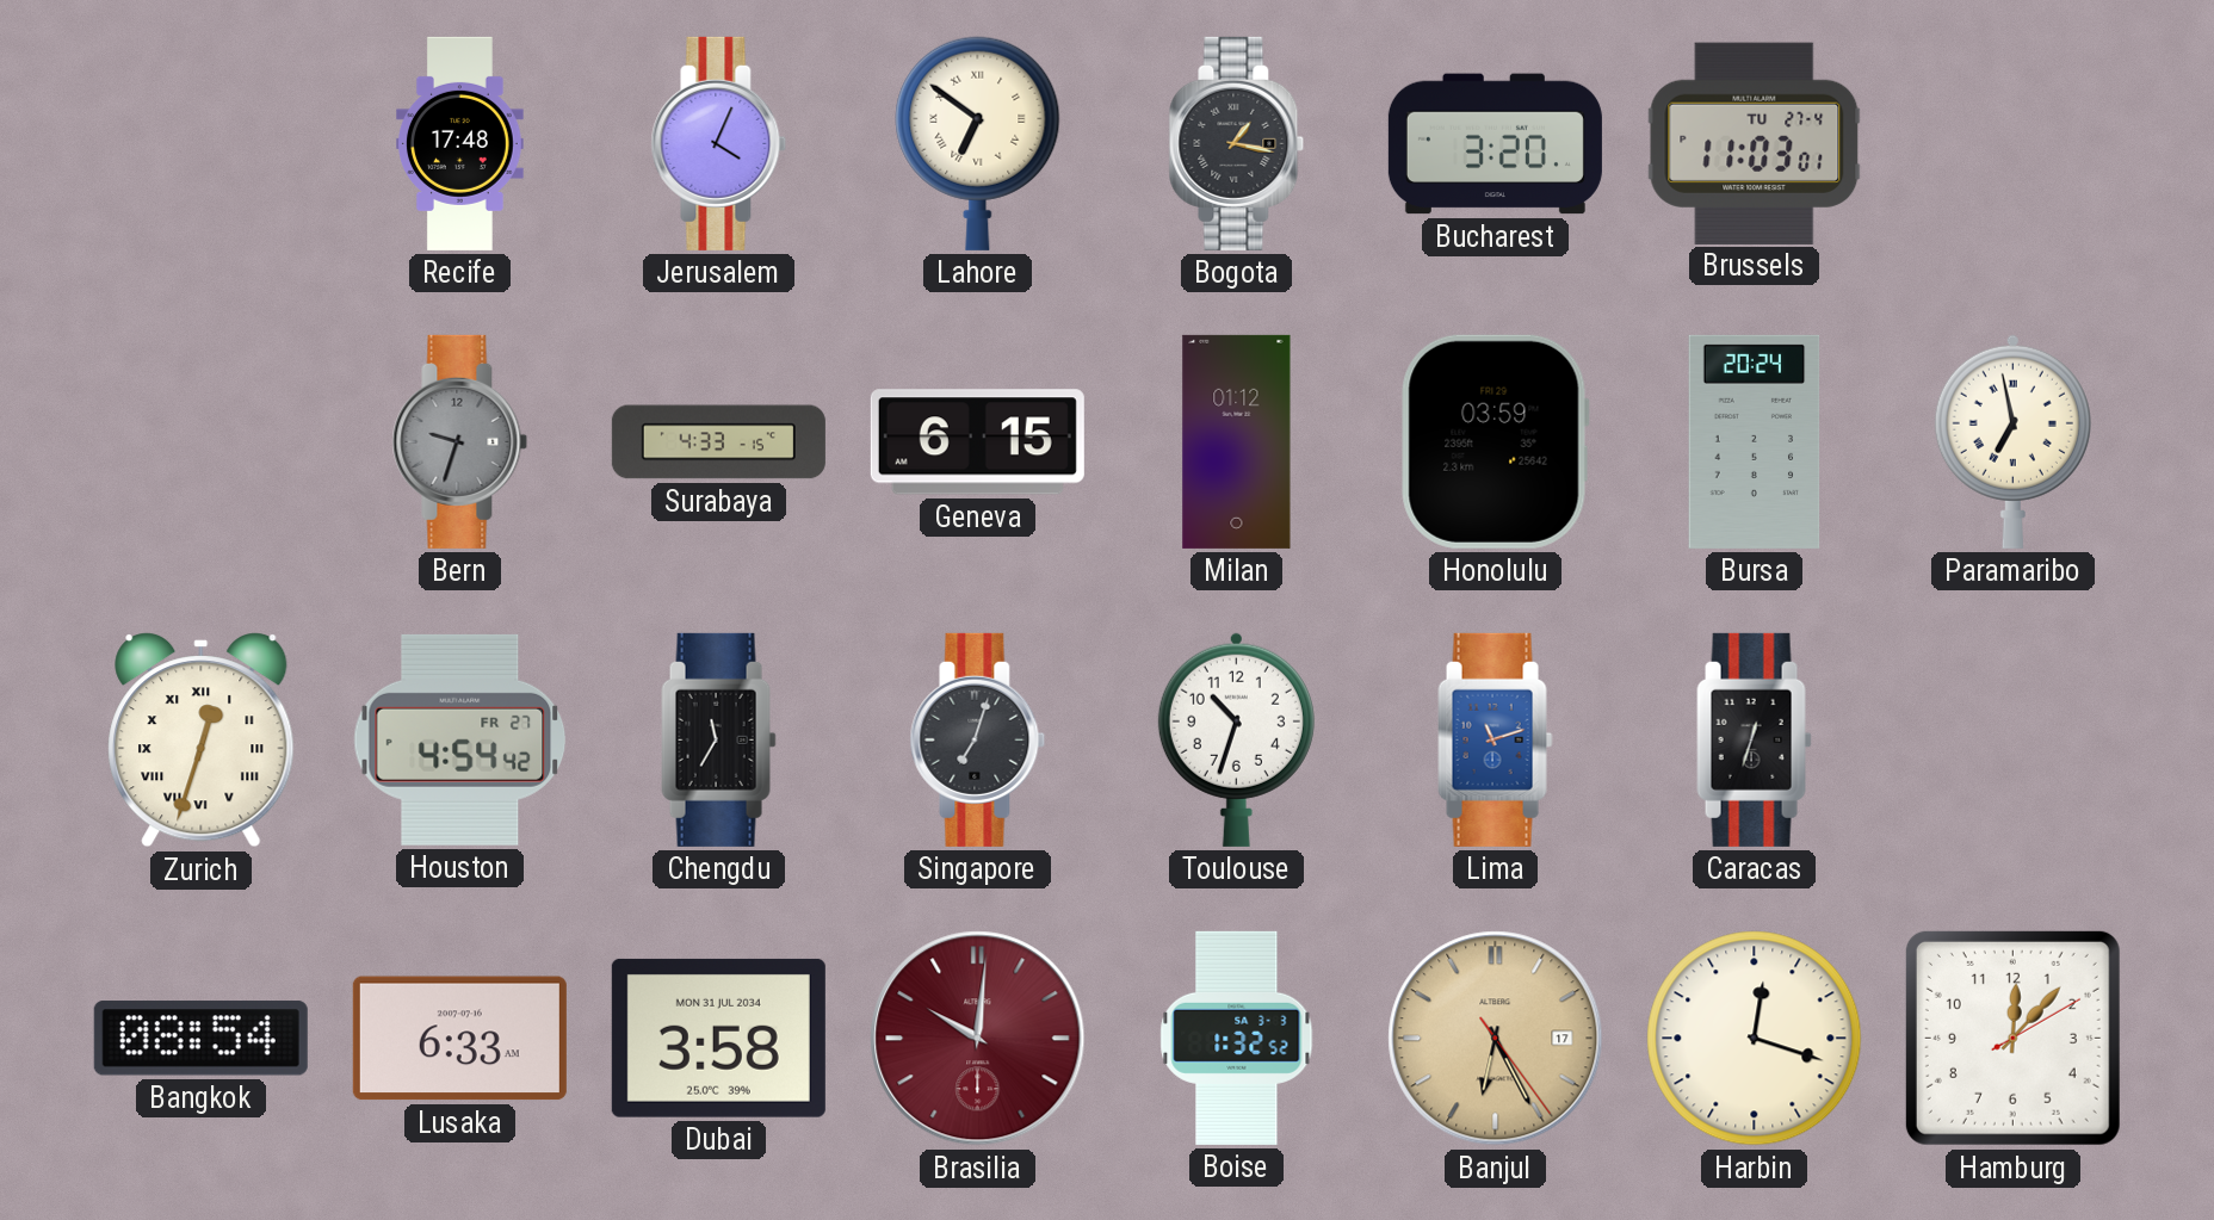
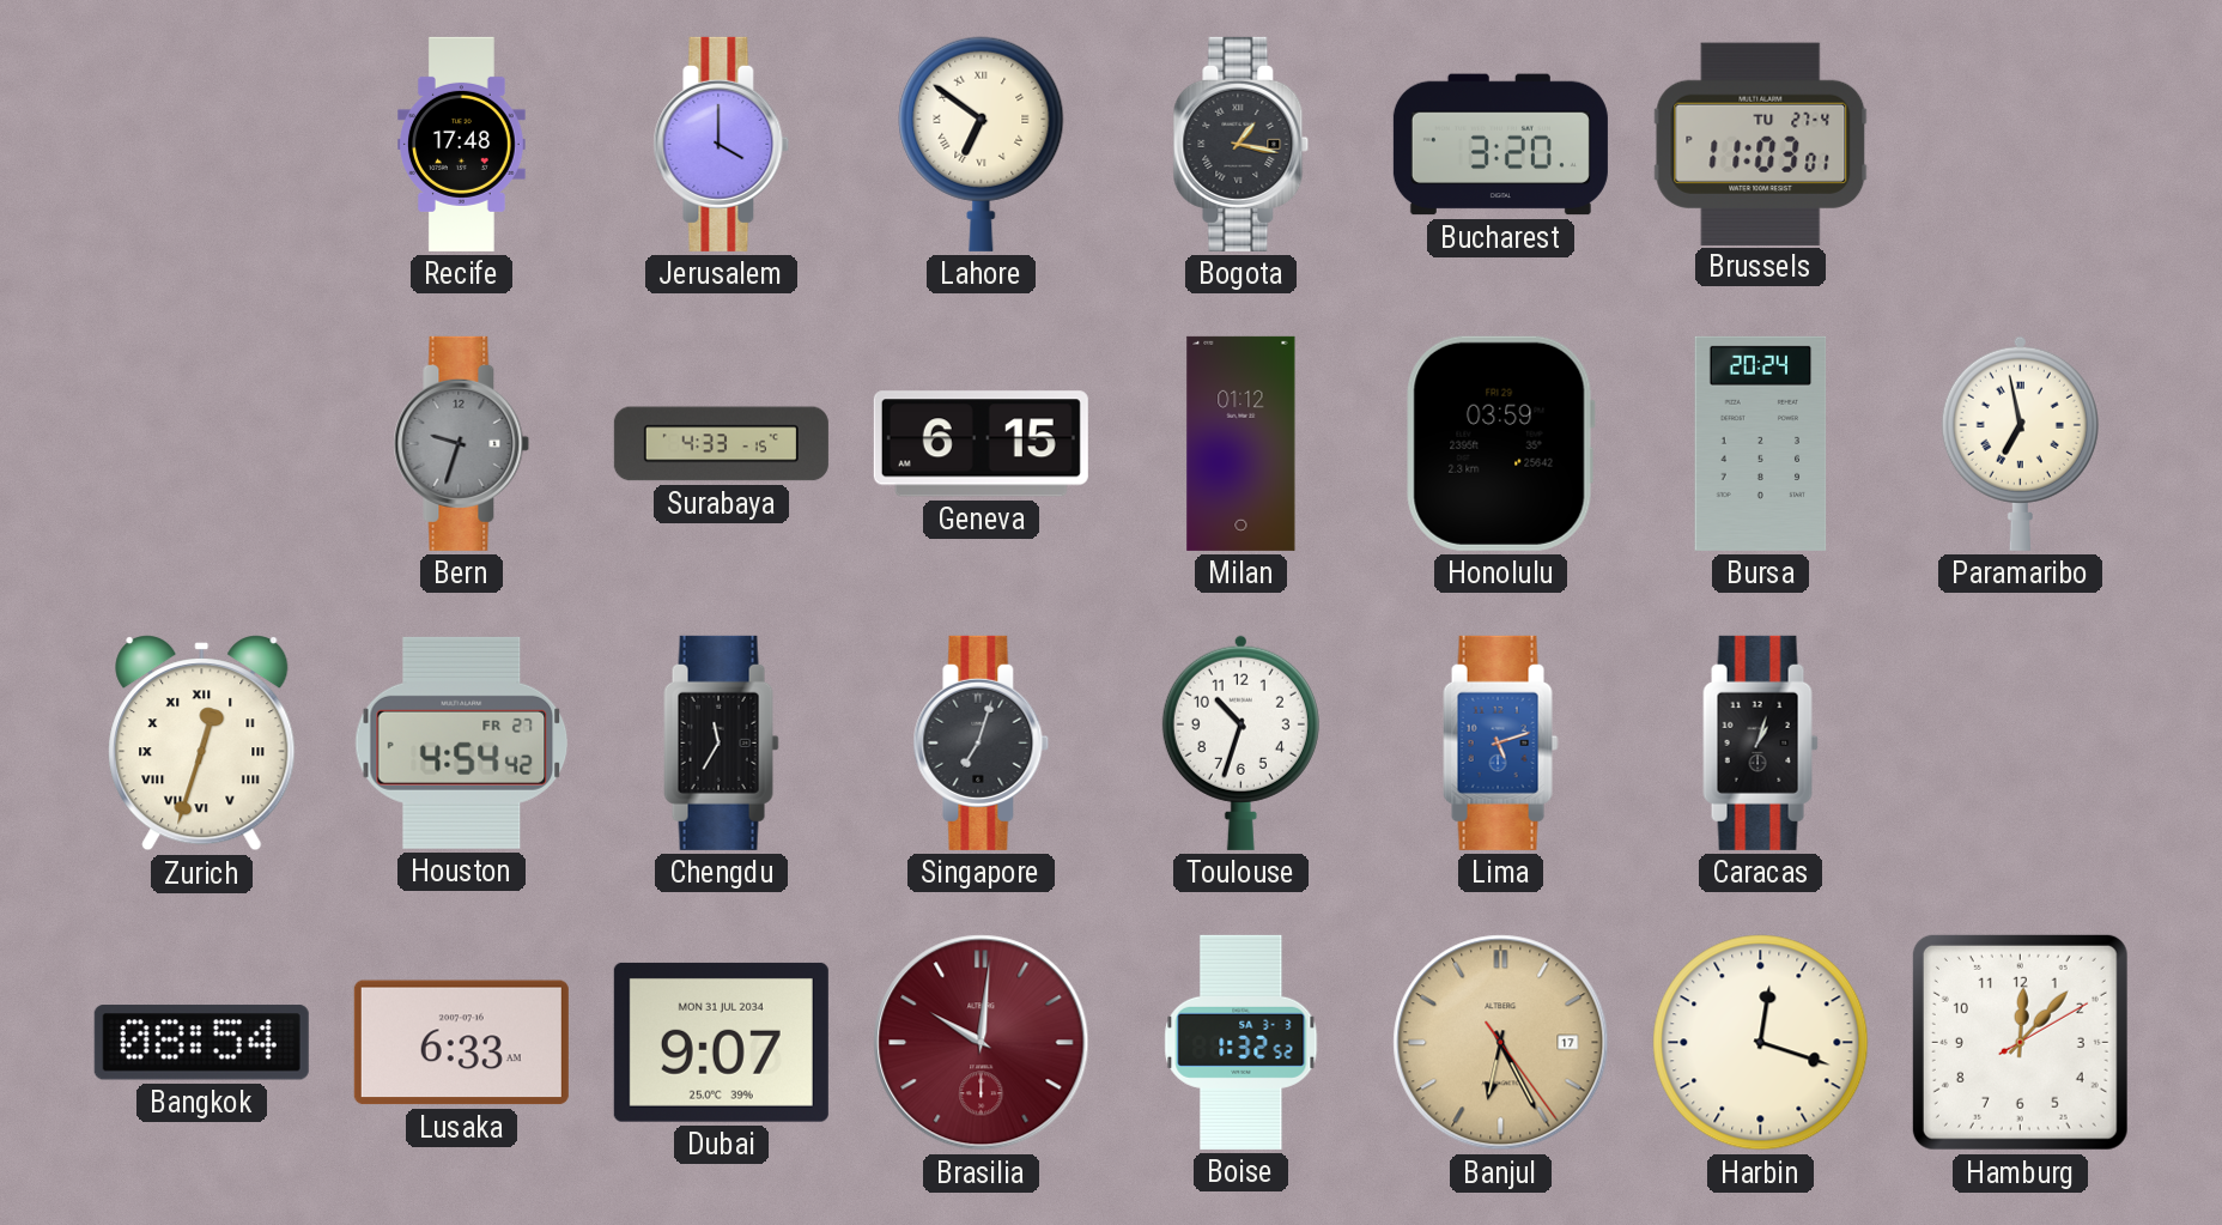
Jerusalem: 4:04 -> 4:00 (722, 144)
Lima: 11:12 -> 5:12 (1501, 742)
Caracas: 12:33 -> 1:03 (1761, 742)
Dubai: 3:58 -> 9:07 (721, 1042)
